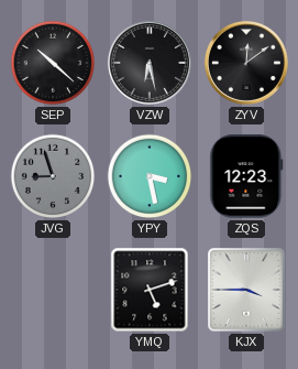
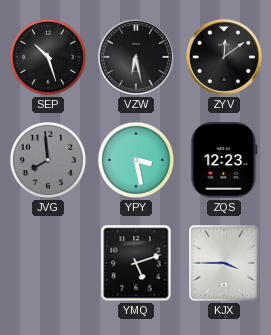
SEP: 10:22 -> 10:27 (48, 57)
JVG: 8:57 -> 7:59 (48, 160)
